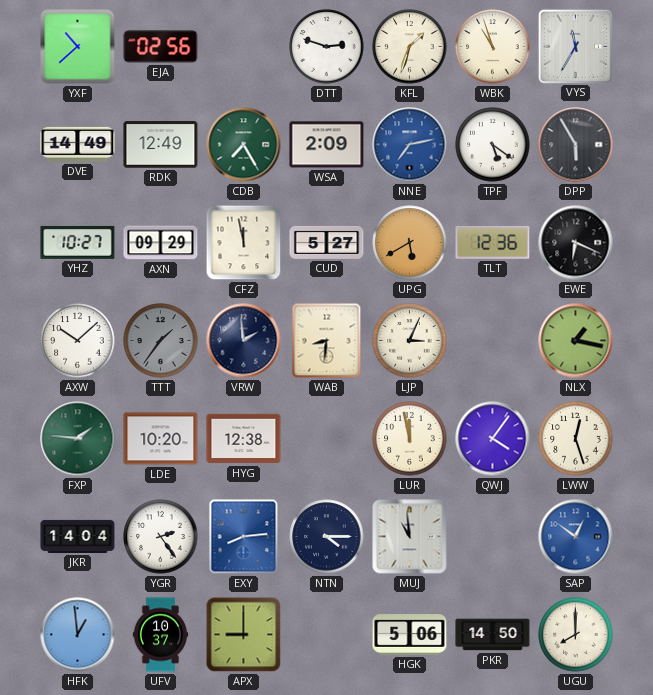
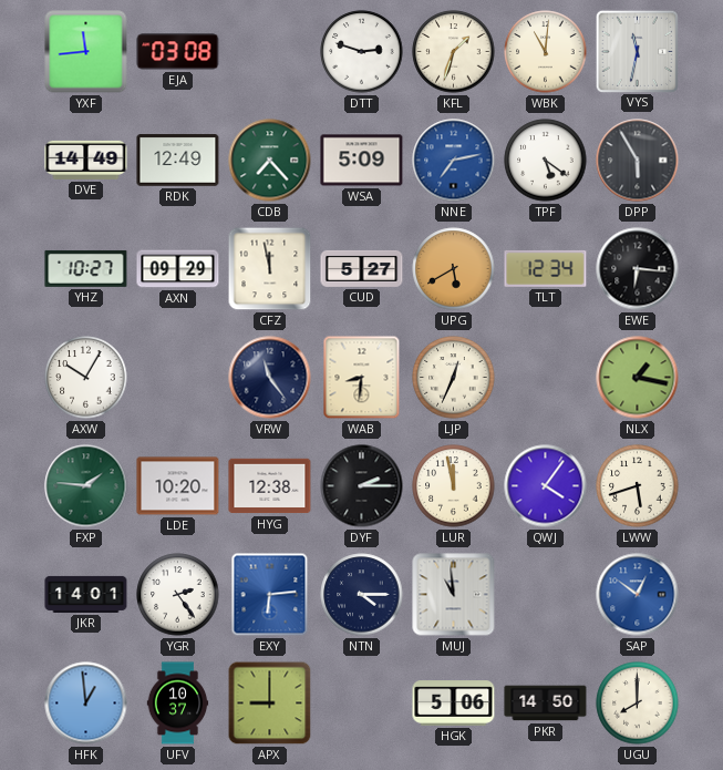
YXF: 10:38 -> 11:44 (86, 52)
EJA: 02:56 -> 03:08 (178, 52)
WBK: 10:57 -> 11:01 (546, 52)
VYS: 11:35 -> 11:32 (637, 51)
CDB: 7:25 -> 7:23 (270, 161)
WSA: 2:09 -> 5:09 (362, 161)
TLT: 12:36 -> 12:34 (546, 268)
EWE: 6:19 -> 6:16 (638, 269)
AXW: 10:08 -> 10:05 (86, 378)
TTT: 1:36 -> none (161, 341)
VRW: 1:59 -> 11:24 (270, 378)
LJP: 3:04 -> 12:34 (454, 378)
DYF: none -> 2:15 (362, 486)
LWW: 12:27 -> 5:42 (638, 486)
JKR: 14:04 -> 14:01 (86, 594)
EXY: 8:14 -> 6:14 (270, 595)
